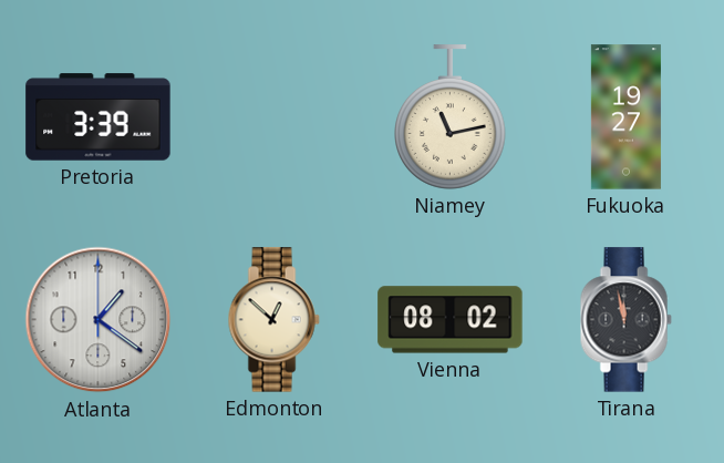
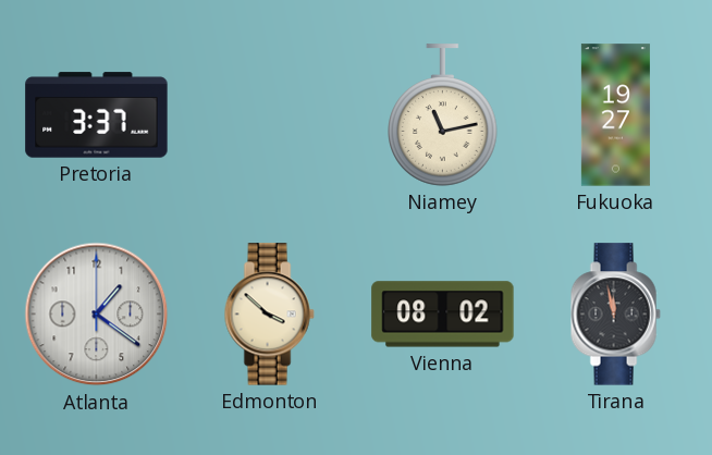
Pretoria: 3:39 -> 3:37 (97, 115)
Edmonton: 12:52 -> 3:52 (269, 315)
